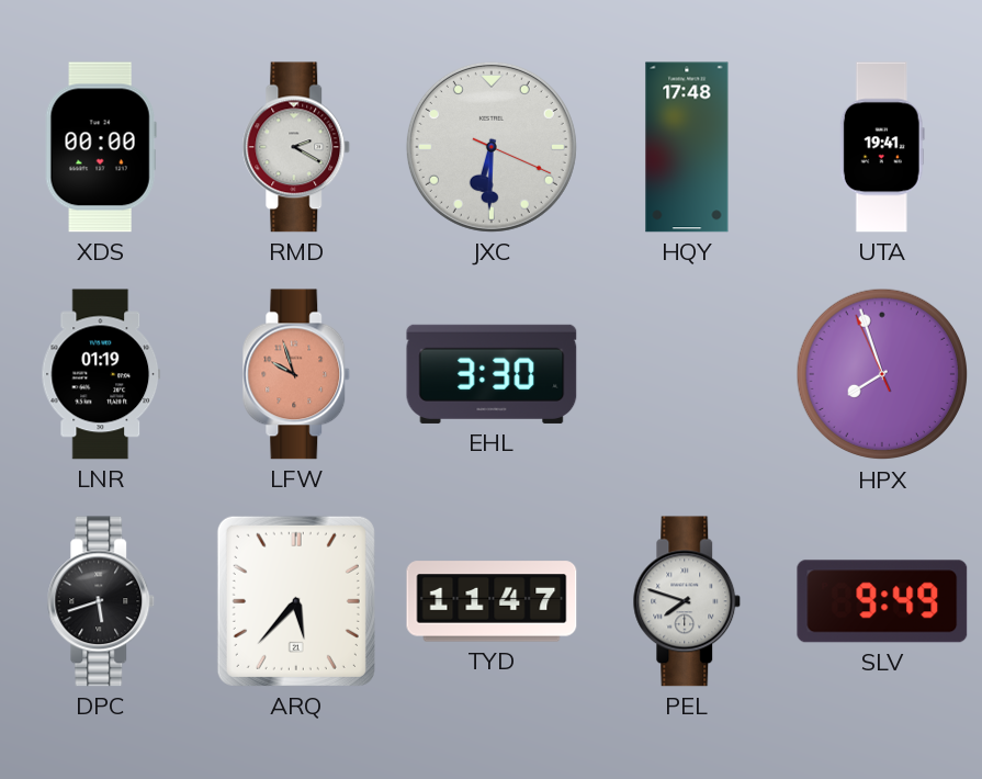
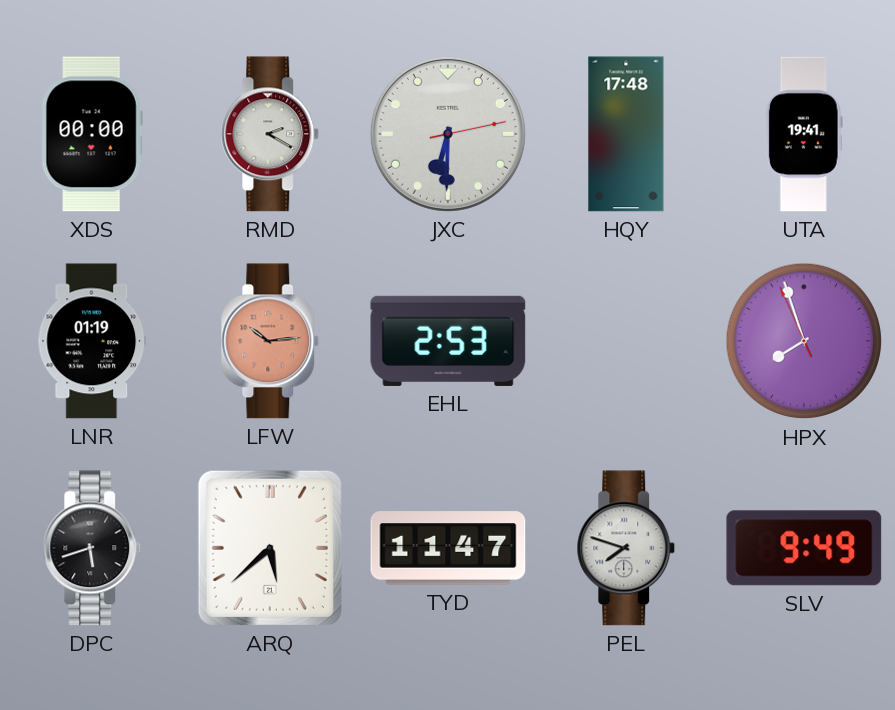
JXC: 6:30:19 -> 6:30:13 (448, 134)
LFW: 9:57 -> 10:14 (270, 341)
EHL: 3:30 -> 2:53 (448, 341)
ARQ: 5:37 -> 5:38 (270, 548)
